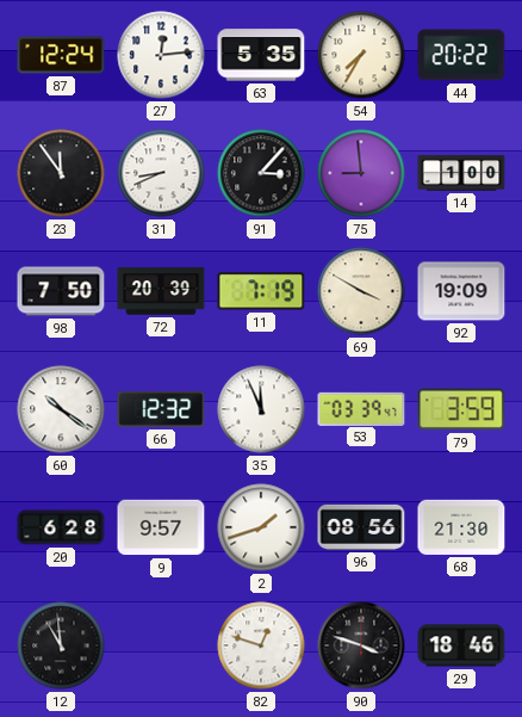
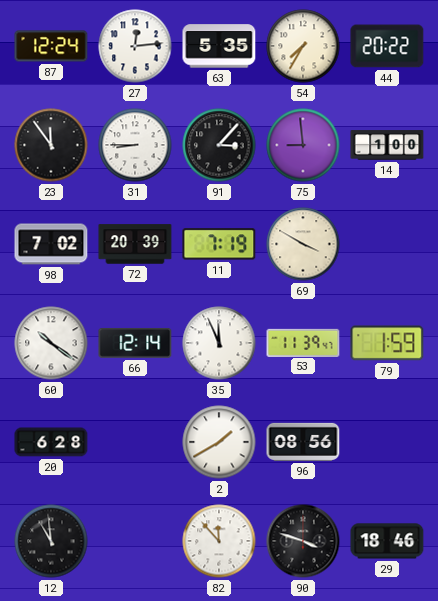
31: 8:41 -> 8:45 (135, 145)
98: 7:50 -> 7:02 (51, 244)
92: 19:09 -> none (461, 291)
66: 12:32 -> 12:14 (135, 343)
53: 03:39 -> 11:39 (303, 342)
79: 3:59 -> 1:59 (387, 343)
9: 9:57 -> none (161, 527)
2: 1:42 -> 1:40 (219, 442)
68: 21:30 -> none (461, 527)
82: 12:48 -> 11:53 (219, 541)
